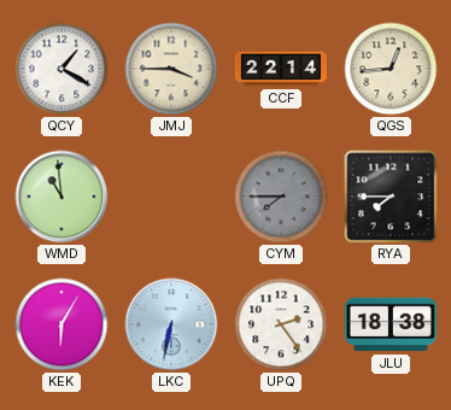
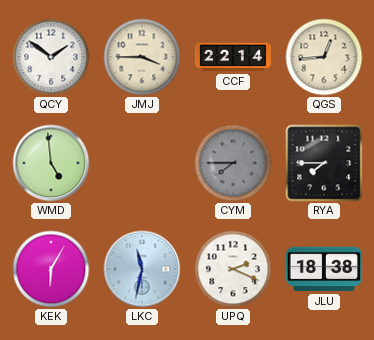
QCY: 1:20 -> 1:51 (51, 57)
WMD: 10:59 -> 4:59 (51, 163)
LKC: 6:32 -> 11:32 (142, 269)
UPQ: 2:24 -> 2:19 (233, 269)
